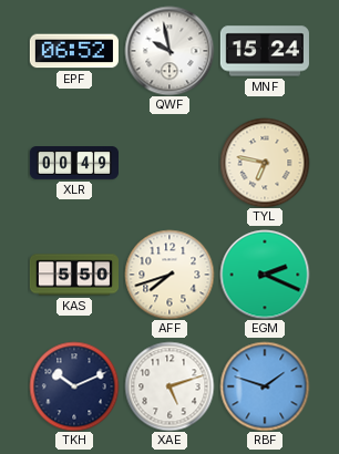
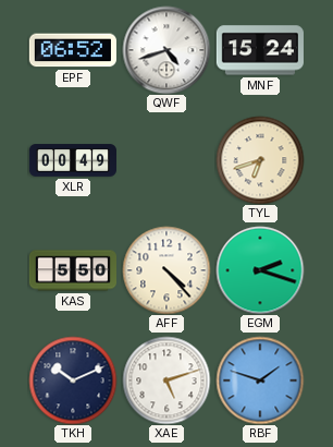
QWF: 9:58 -> 4:42 (166, 50)
TYL: 6:47 -> 6:42 (260, 160)
AFF: 7:42 -> 4:23 (166, 270)
EGM: 2:19 -> 2:18 (260, 270)
